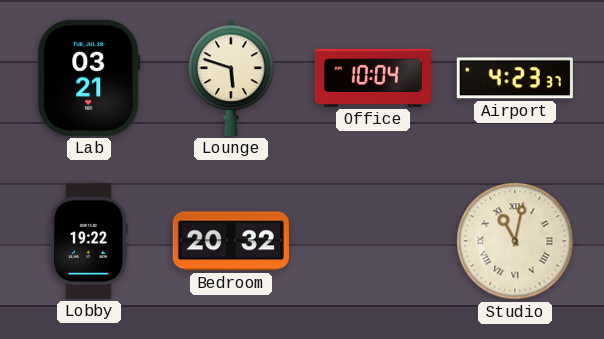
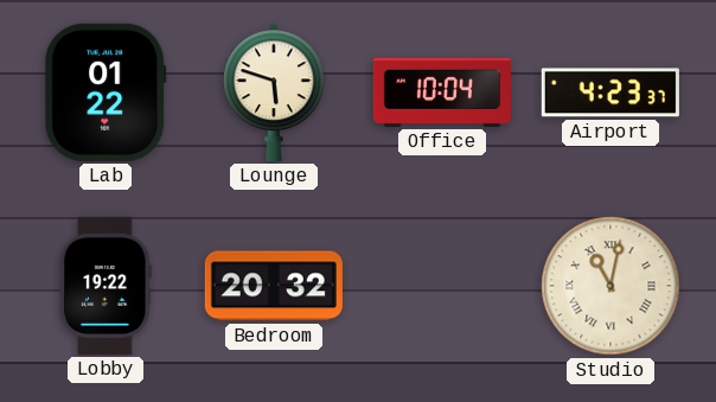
Lab: 03:21 -> 01:22 (106, 92)
